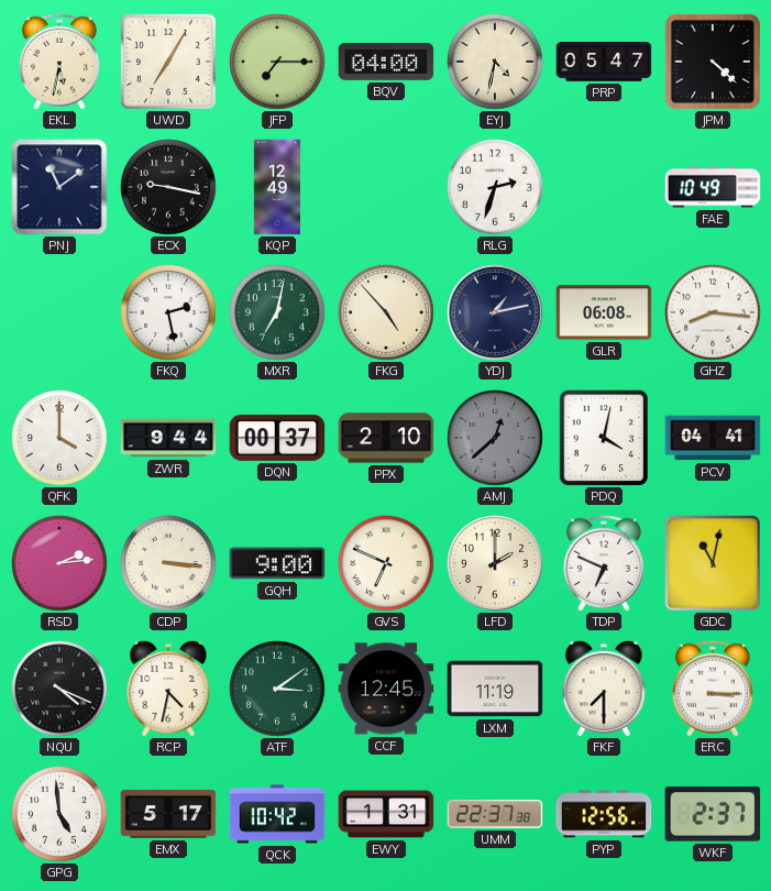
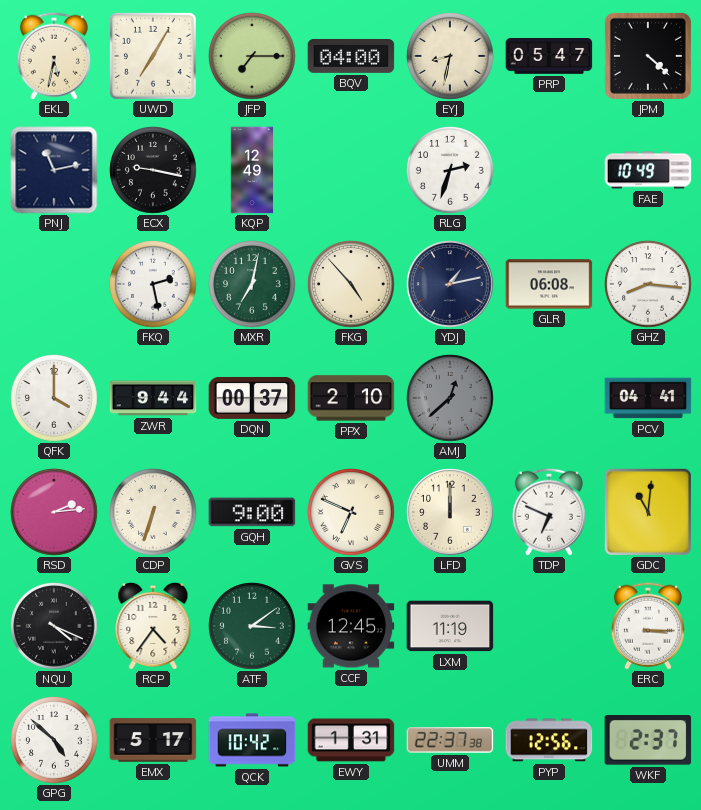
EYJ: 4:32 -> 8:32 (451, 57)
PNJ: 11:09 -> 11:13 (54, 170)
PDQ: 4:02 -> none (604, 438)
CDP: 3:16 -> 6:33 (154, 513)
LFD: 2:00 -> 12:00 (450, 512)
GDC: 11:02 -> 11:01 (647, 511)
RCP: 4:32 -> 4:36 (153, 626)
FKF: 7:30 -> none (604, 689)
GPG: 4:59 -> 4:52 (55, 741)
